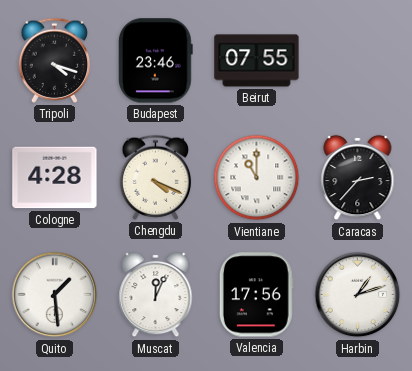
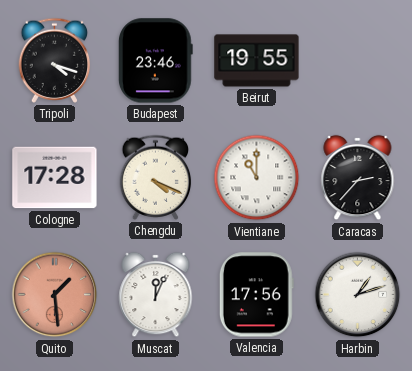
Beirut: 07:55 -> 19:55 (257, 61)
Cologne: 4:28 -> 17:28 (55, 178)
Quito dial: white -> salmon (55, 295)
